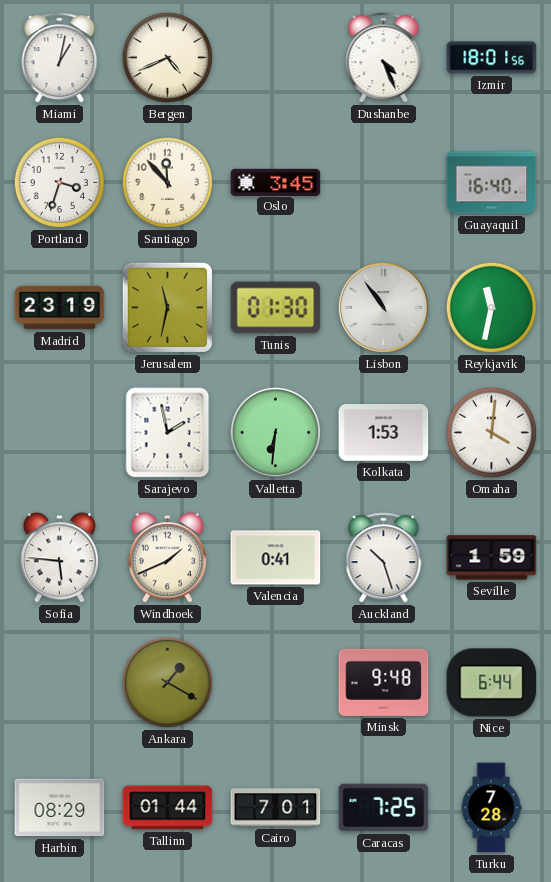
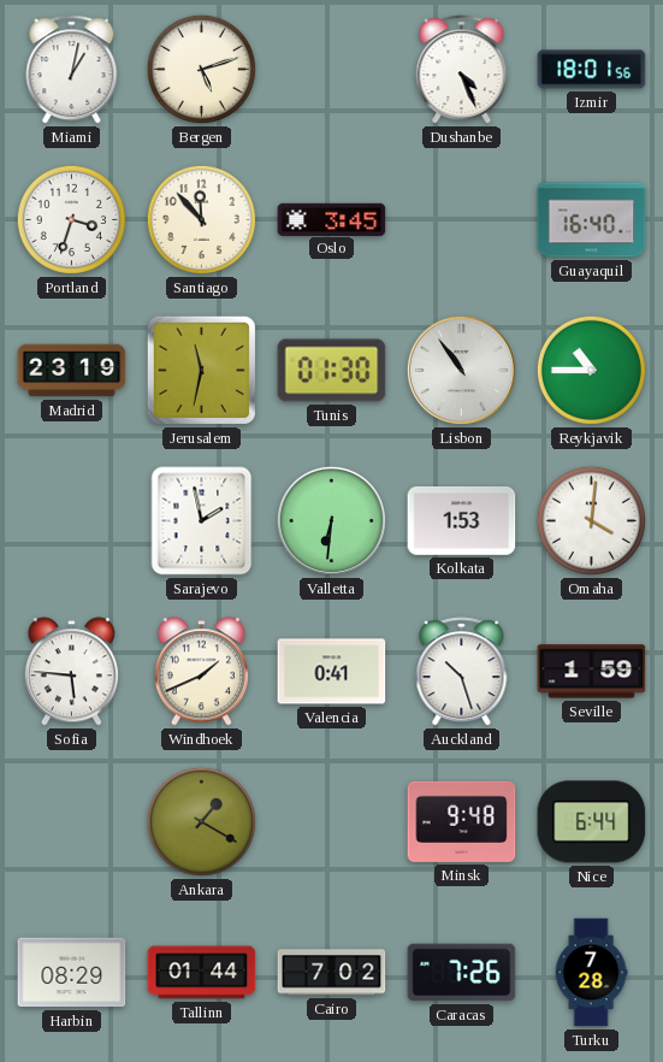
Bergen: 4:41 -> 5:12 (201, 69)
Reykjavik: 11:32 -> 10:45 (591, 370)
Cairo: 7:01 -> 7:02 (332, 973)
Caracas: 7:25 -> 7:26 (462, 973)
